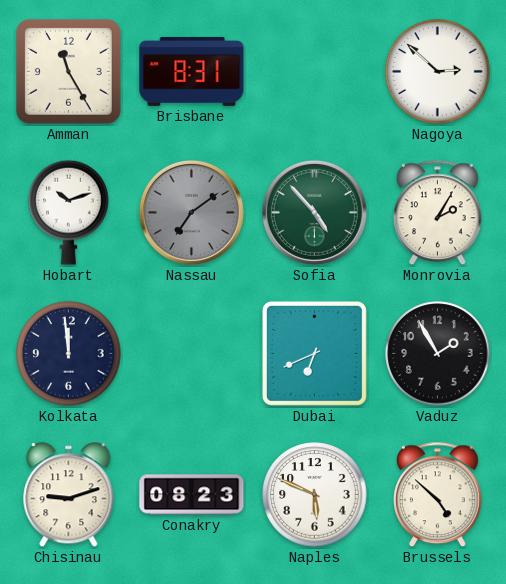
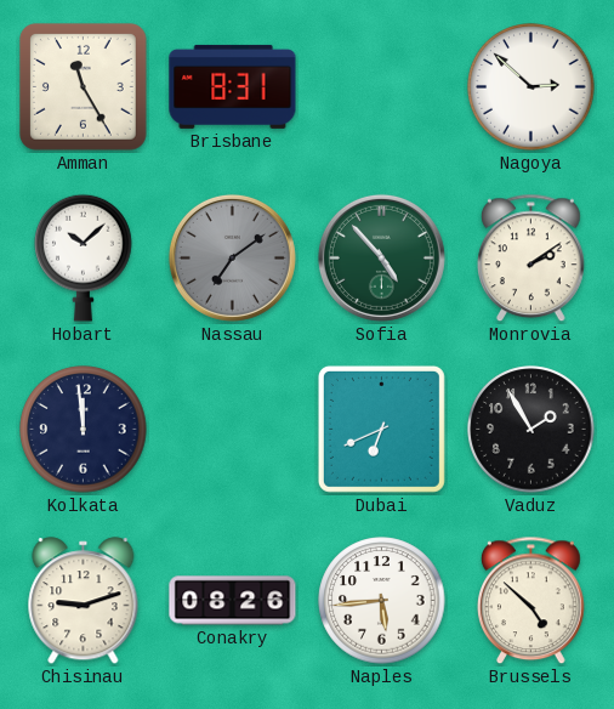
Hobart: 10:12 -> 10:08 (84, 257)
Monrovia: 2:05 -> 2:09 (531, 259)
Conakry: 08:23 -> 08:26 (233, 601)
Naples: 5:49 -> 5:44 (382, 601)
